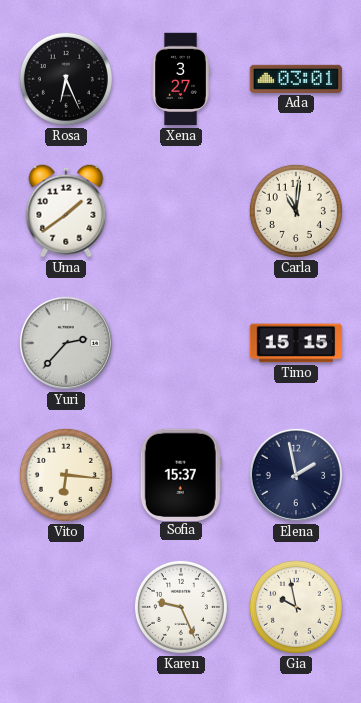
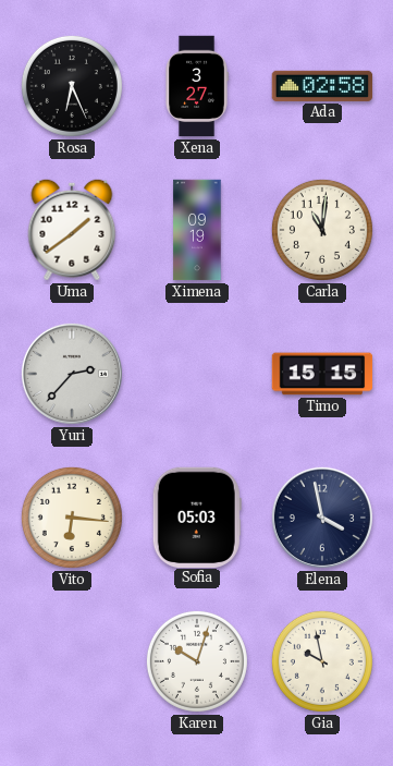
Ada: 03:01 -> 02:58 (322, 86)
Ximena: none -> 09:19 (197, 230)
Sofia: 15:37 -> 05:03 (197, 516)
Elena: 1:58 -> 3:58 (322, 518)
Karen: 9:26 -> 10:03 (197, 661)
